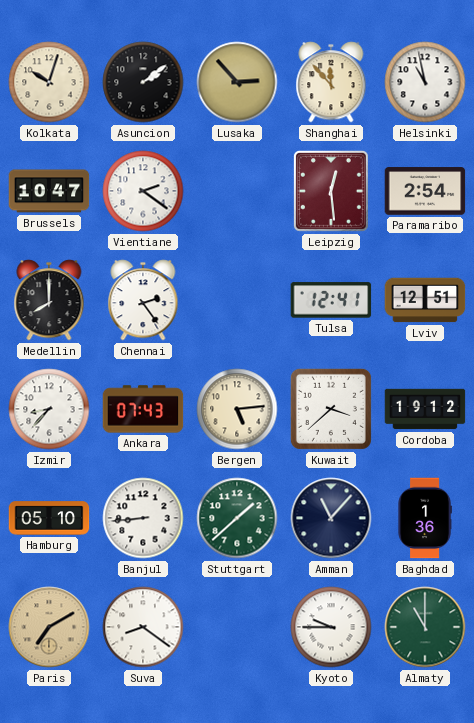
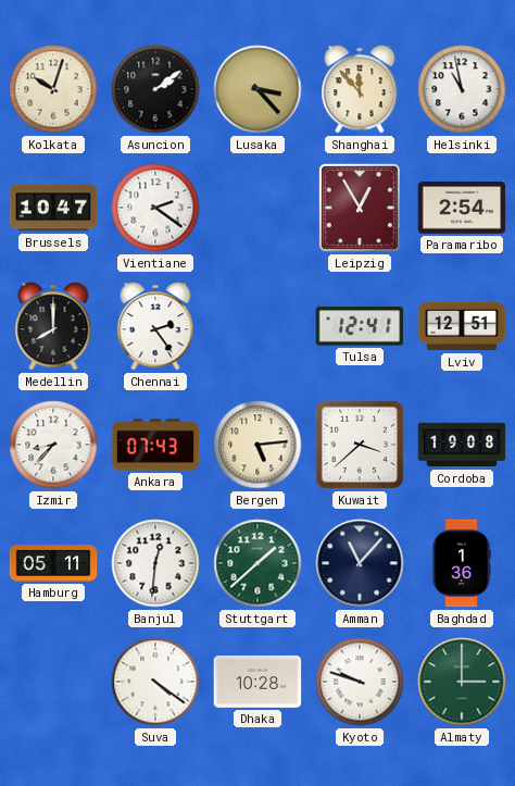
Lusaka: 2:53 -> 3:23 (257, 89)
Leipzig: 12:29 -> 12:55 (360, 208)
Cordoba: 19:12 -> 19:08 (462, 445)
Hamburg: 05:10 -> 05:11 (53, 563)
Banjul: 8:44 -> 12:31 (155, 563)
Paris: 7:10 -> none (49, 627)
Suva: 8:21 -> 4:21 (155, 682)
Dhaka: none -> 10:28 (257, 682)
Kyoto: 9:45 -> 9:48 (360, 682)
Almaty: 11:00 -> 3:00 (462, 682)
